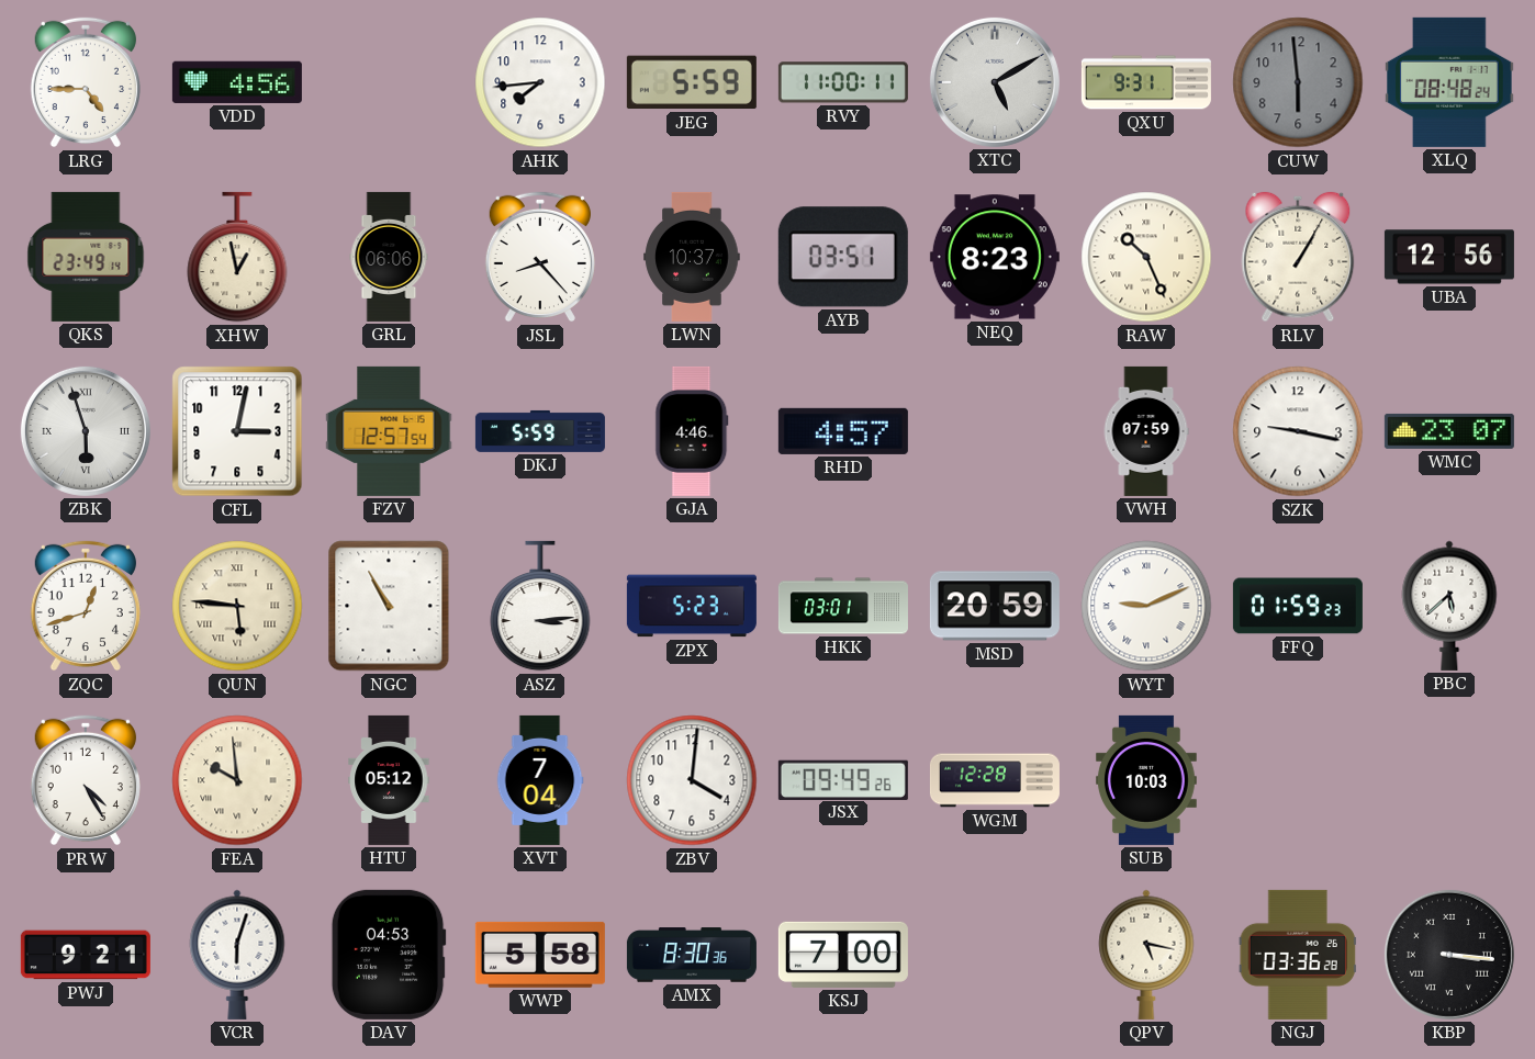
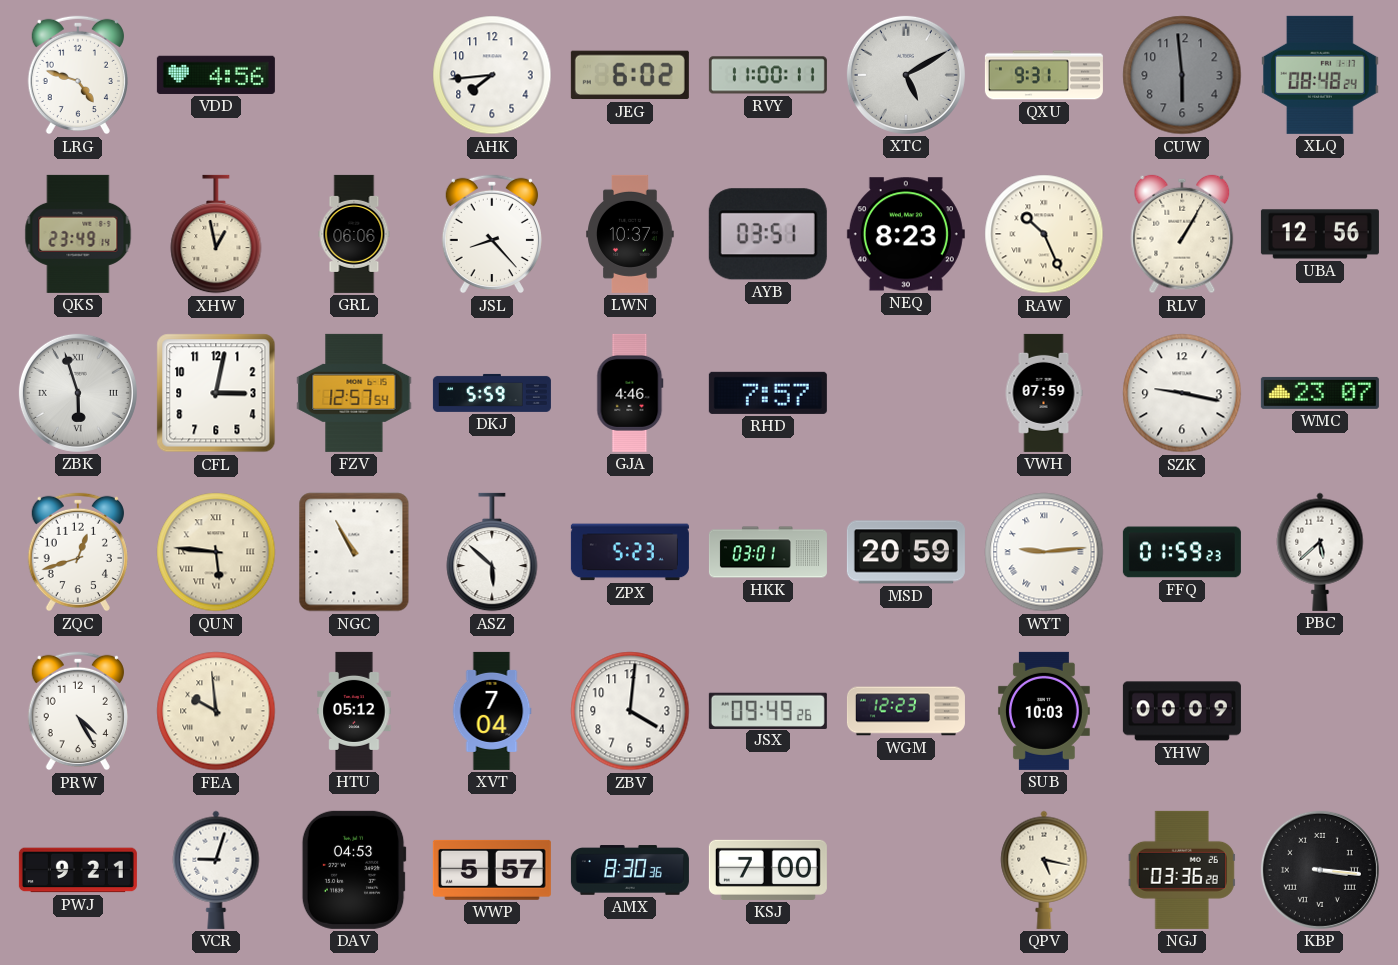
LRG: 4:45 -> 4:48 (78, 75)
JEG: 5:59 -> 6:02 (630, 75)
RHD: 4:57 -> 7:57 (768, 393)
ASZ: 3:14 -> 5:52 (492, 552)
WYT: 9:11 -> 9:14 (1044, 552)
WGM: 12:28 -> 12:23 (906, 711)
YHW: none -> 00:09 (1182, 711)
VCR: 6:03 -> 9:03 (216, 870)
WWP: 5:58 -> 5:57 (492, 870)
